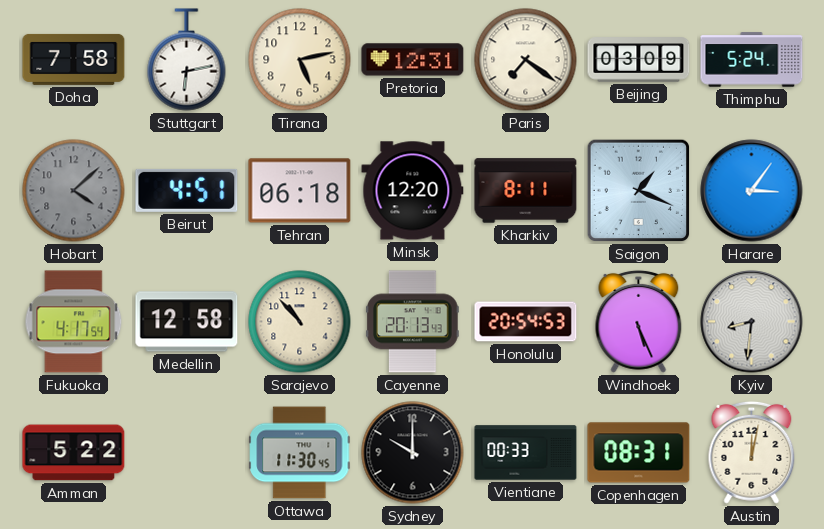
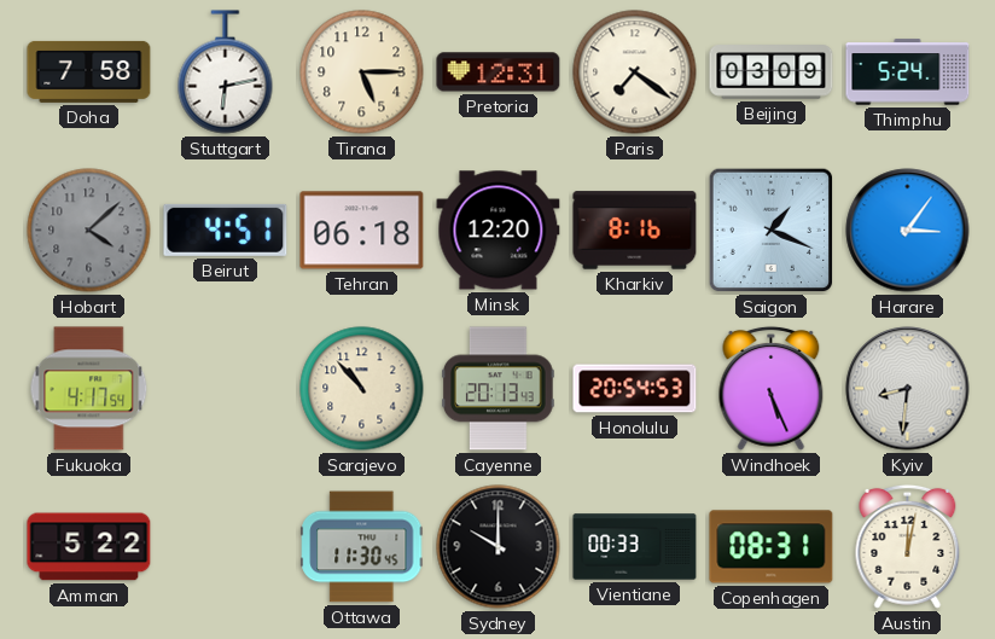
Tirana: 5:13 -> 5:15 (362, 72)
Kharkiv: 8:11 -> 8:16 (635, 231)
Medellin: 12:58 -> none (187, 322)
